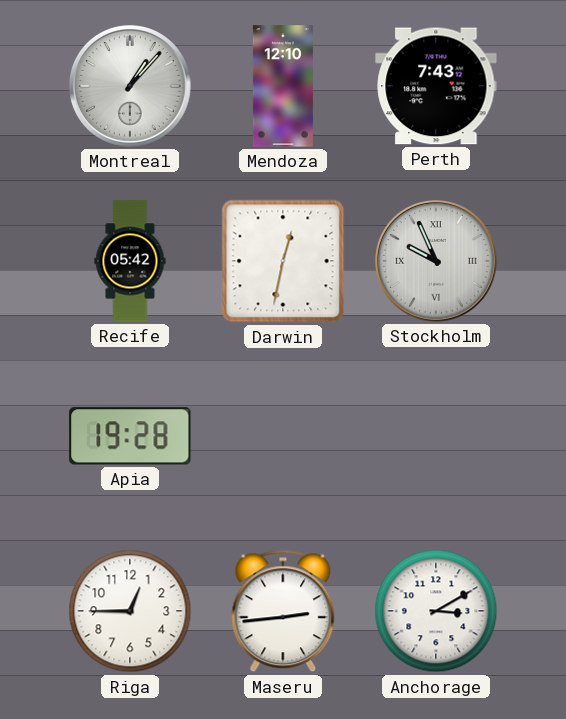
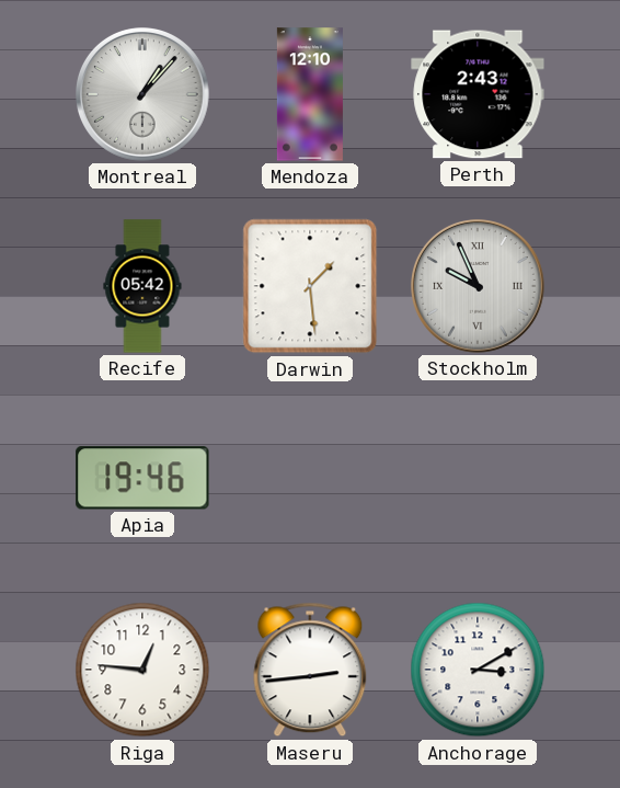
Perth: 7:43 -> 2:43 (478, 94)
Darwin: 12:32 -> 1:29 (310, 286)
Apia: 19:28 -> 19:46 (142, 478)
Riga: 12:45 -> 12:46 (142, 670)
